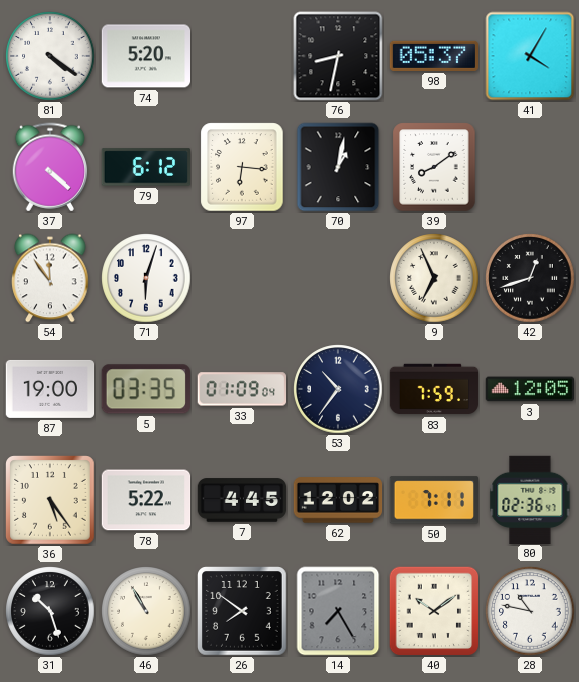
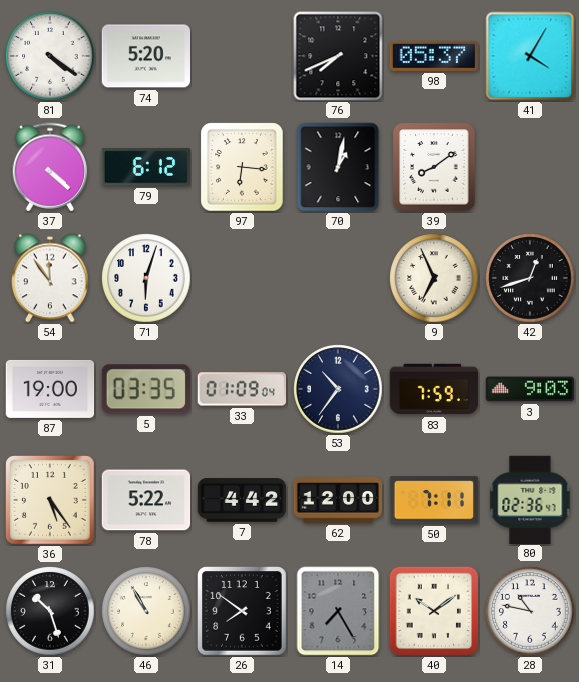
76: 8:32 -> 7:41 (338, 56)
3: 12:05 -> 9:03 (530, 389)
7: 4:45 -> 4:42 (242, 500)
62: 12:02 -> 12:00 (338, 500)
